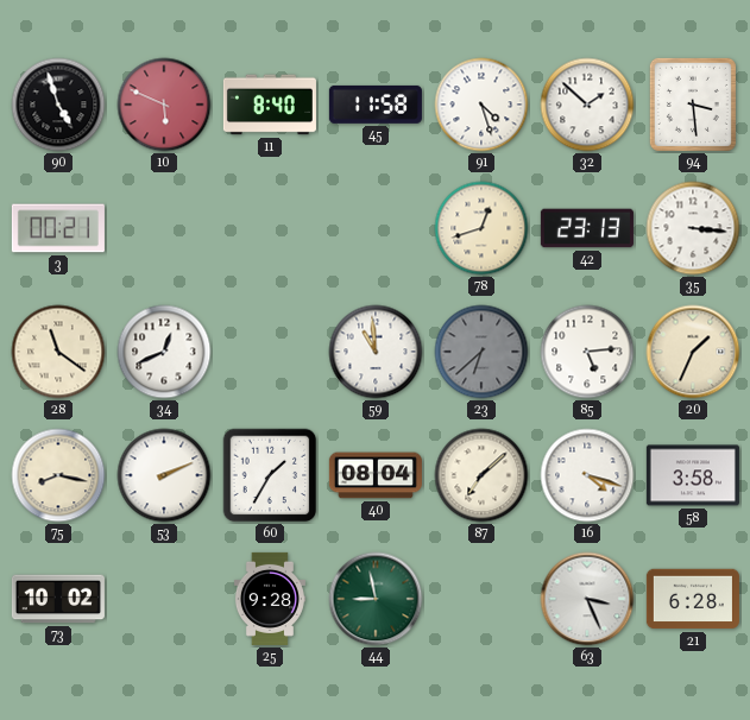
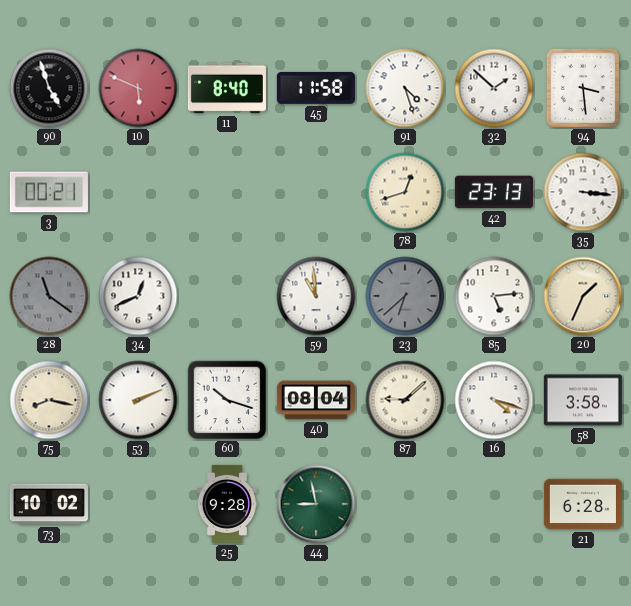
28 dial: cream -> grey (49, 296)
60: 1:35 -> 10:18 (227, 400)
87: 7:08 -> 9:08 (405, 400)
63: 3:26 -> none (587, 599)
